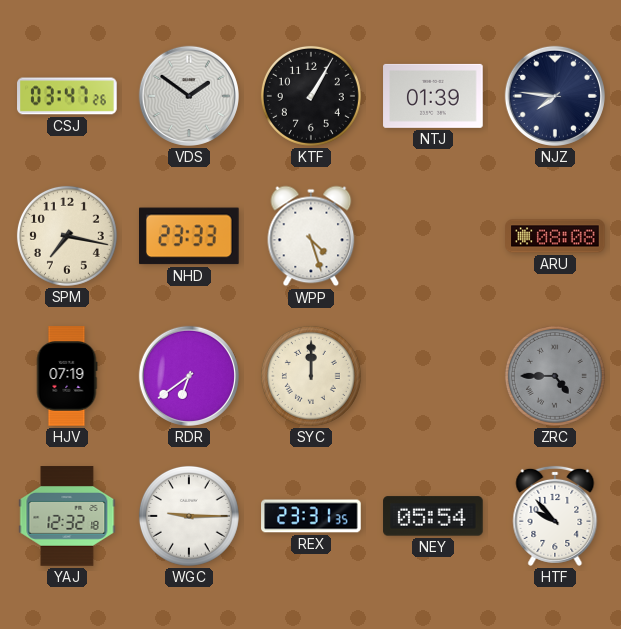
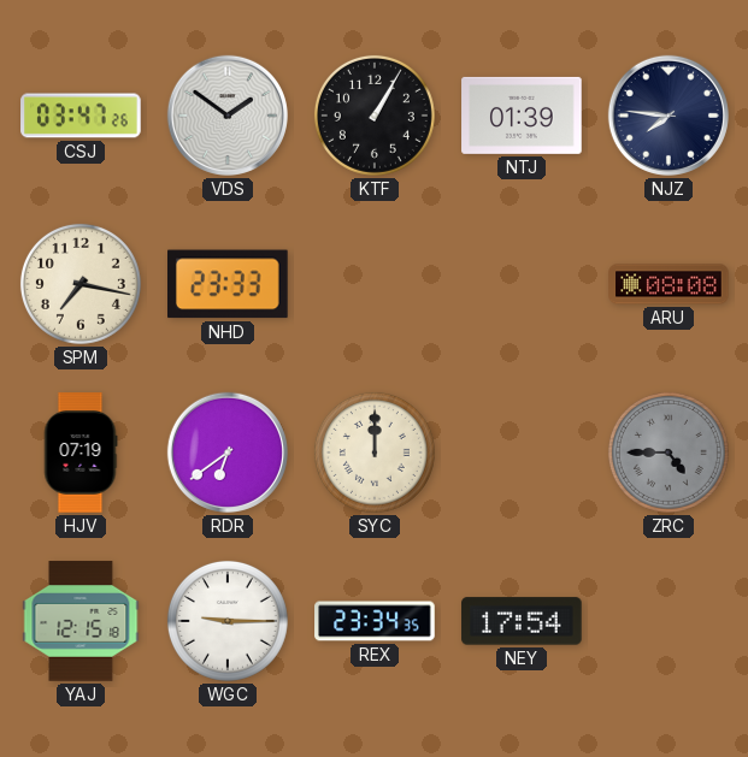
WPP: 4:27 -> none (311, 236)
YAJ: 12:32 -> 12:15 (81, 621)
REX: 23:31 -> 23:34 (375, 621)
NEY: 05:54 -> 17:54 (522, 621)
HTF: 9:53 -> none (555, 516)
